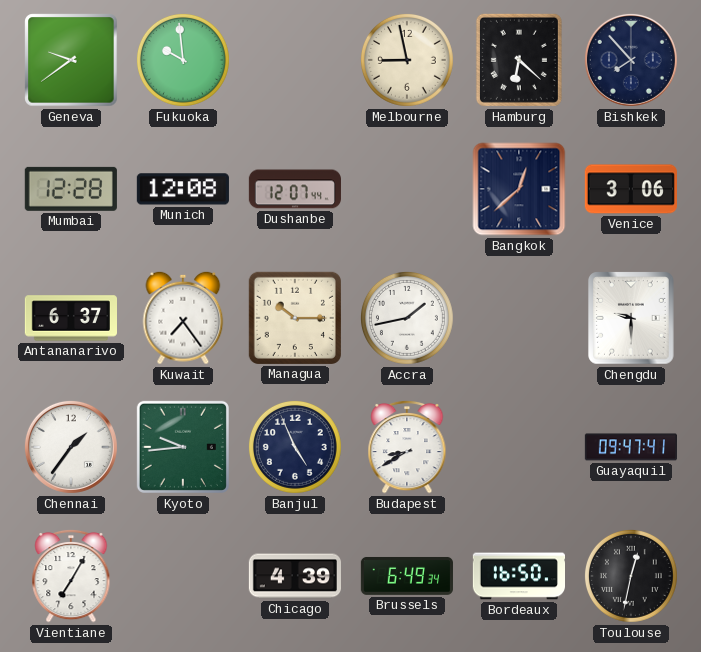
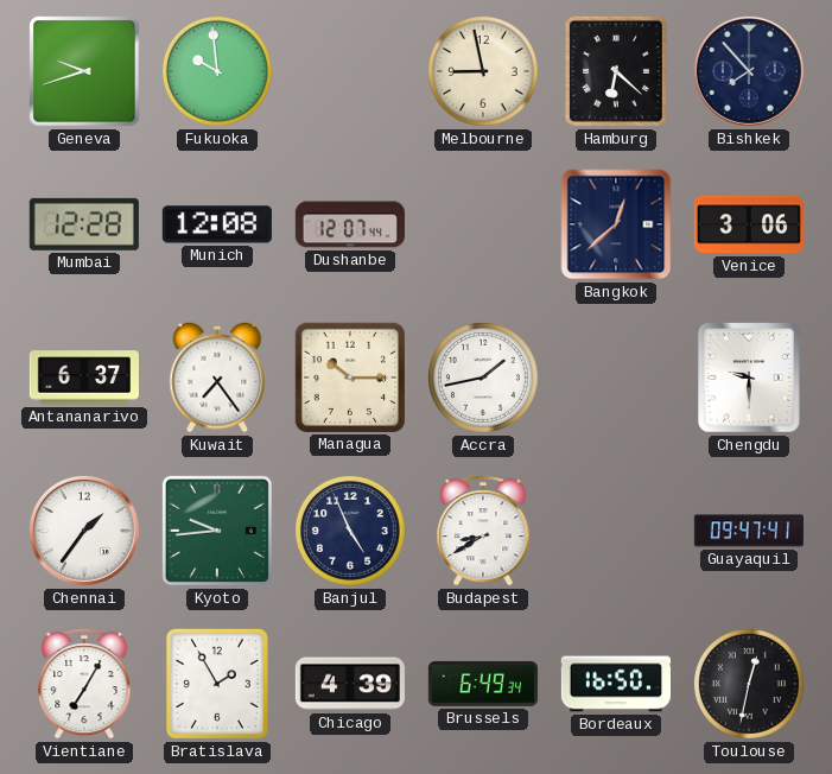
Geneva: 9:39 -> 9:42 (84, 71)
Bratislava: none -> 1:55 (217, 684)
